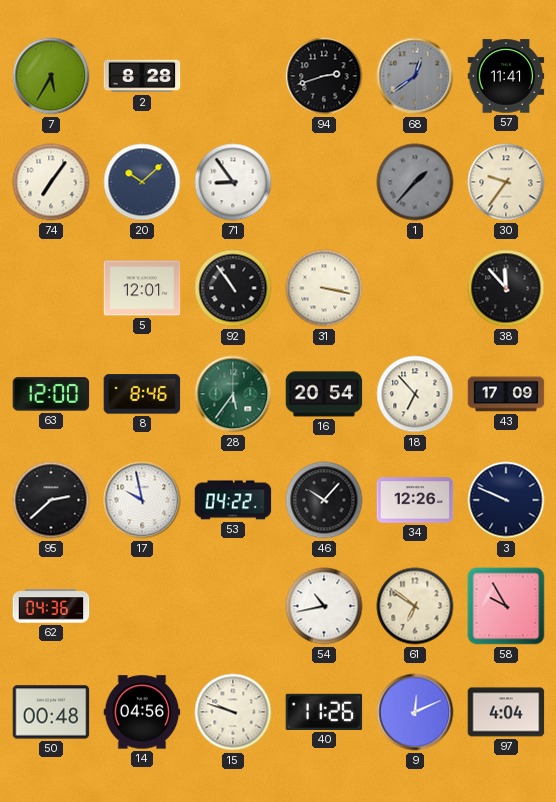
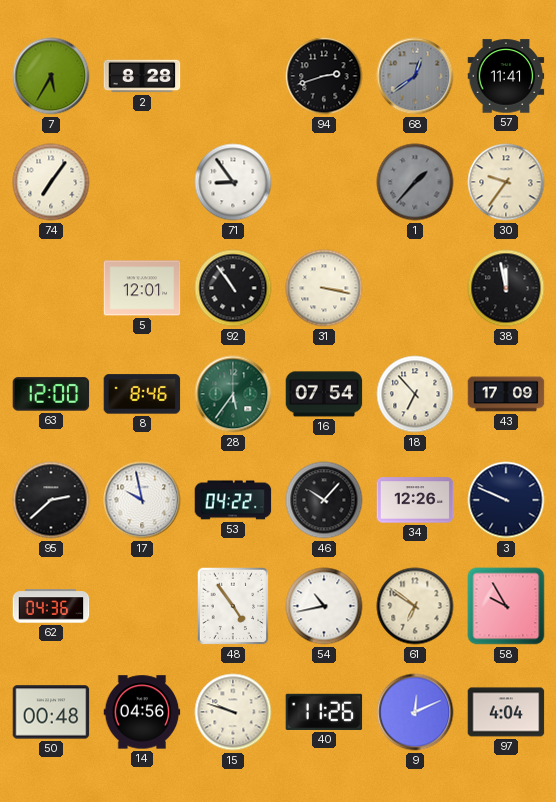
20: 10:08 -> none (142, 182)
38: 11:53 -> 11:58 (506, 288)
16: 20:54 -> 07:54 (324, 394)
48: none -> 4:54 (233, 606)
